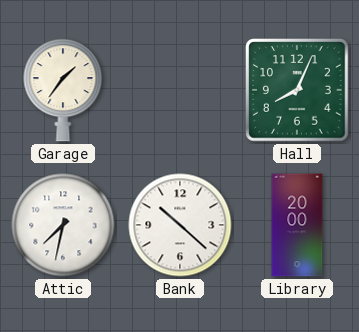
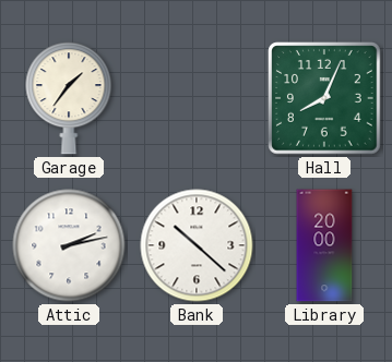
Attic: 7:32 -> 2:13 (69, 245)
